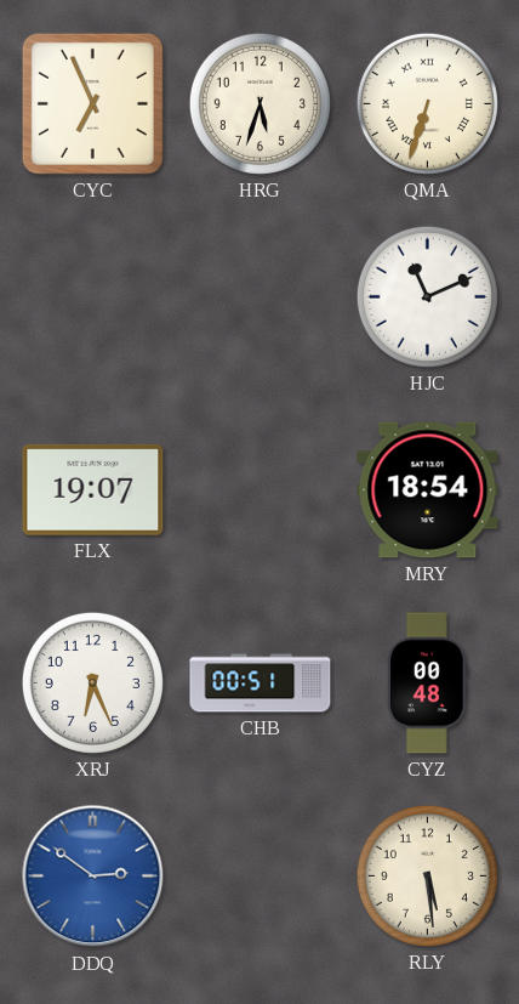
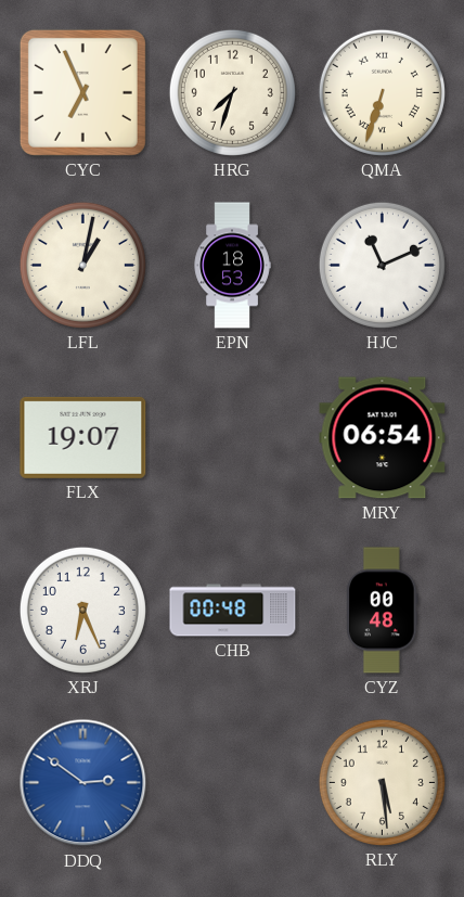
HRG: 5:33 -> 7:33 (232, 92)
LFL: none -> 1:02 (82, 265)
EPN: none -> 18:53 (232, 266)
MRY: 18:54 -> 06:54 (383, 438)
CHB: 00:51 -> 00:48 (233, 611)
